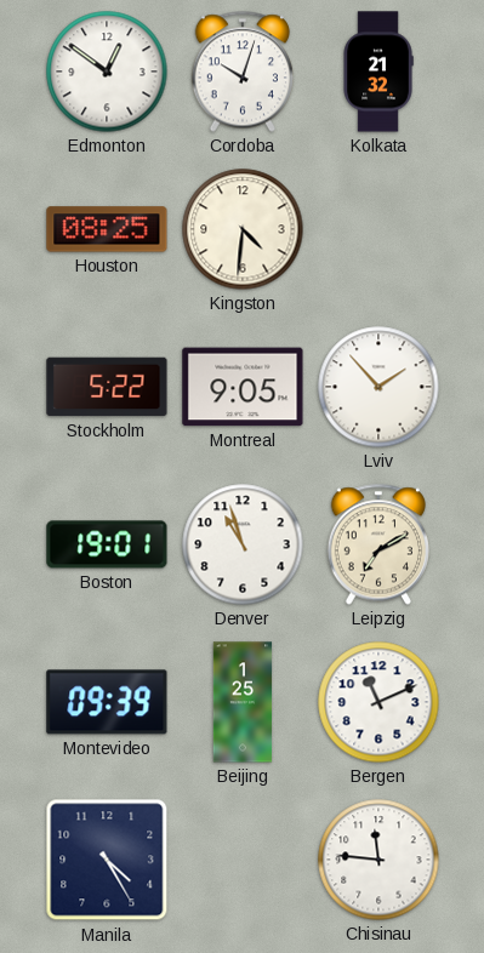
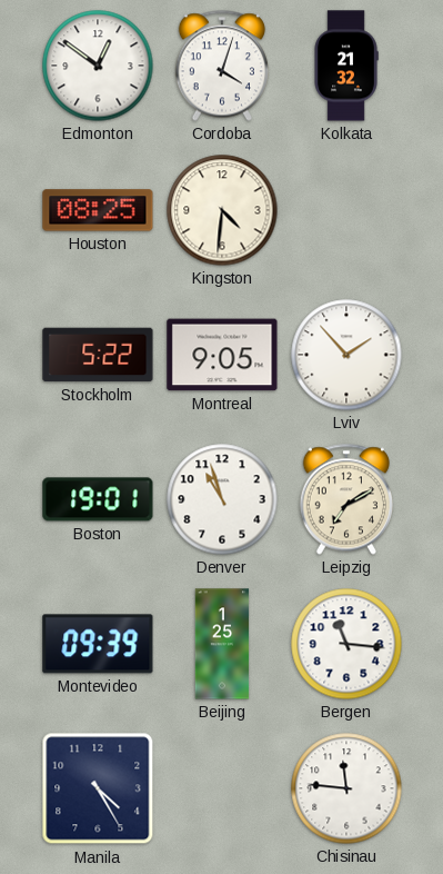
Cordoba: 10:03 -> 4:03 (221, 66)
Bergen: 11:11 -> 11:16 (346, 644)
